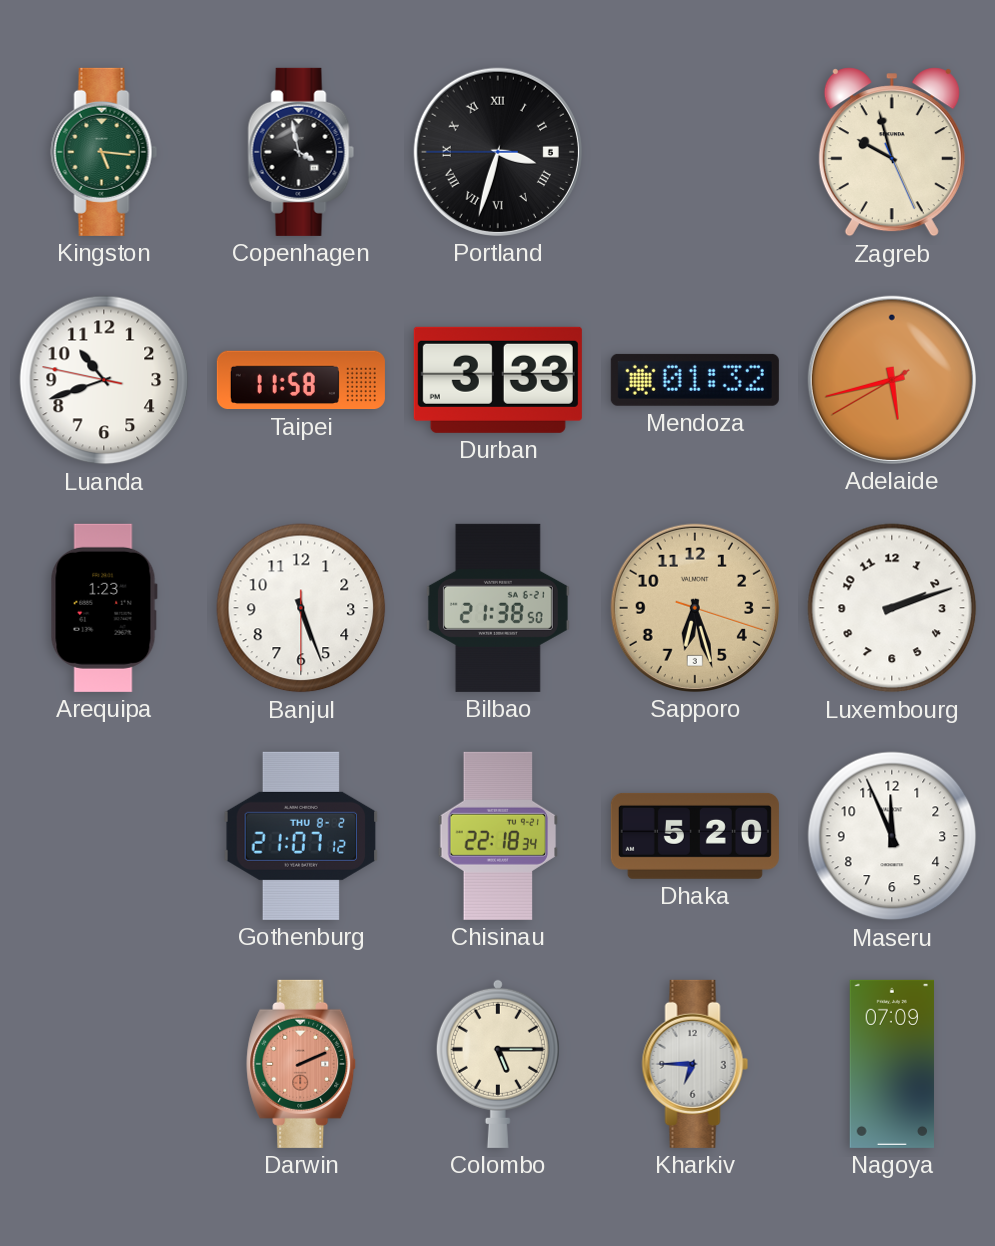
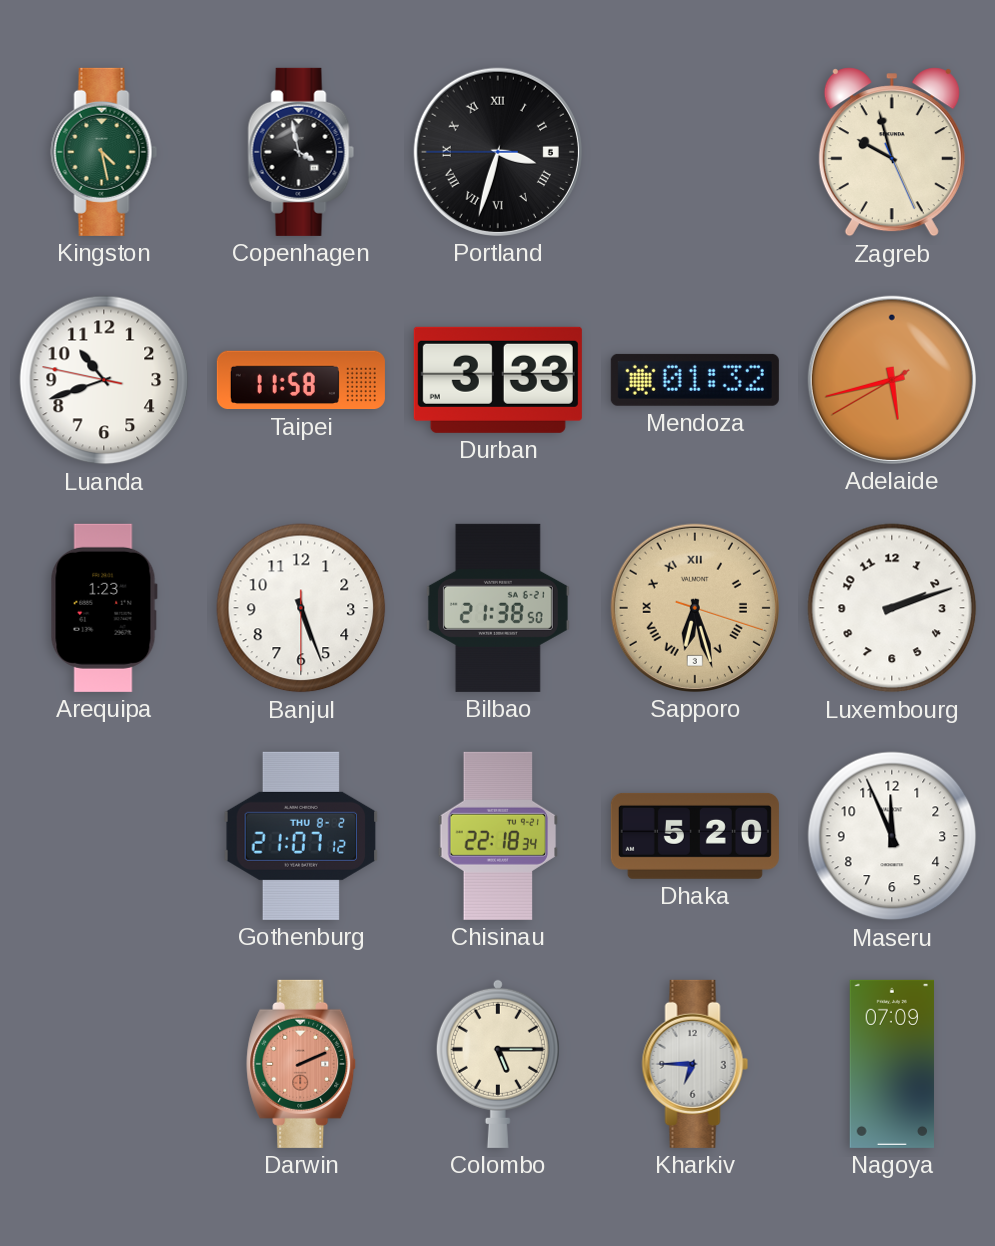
Kingston: 5:16 -> 4:28 (104, 152)
Sapporo numerals: Arabic -> Roman (695, 608)
